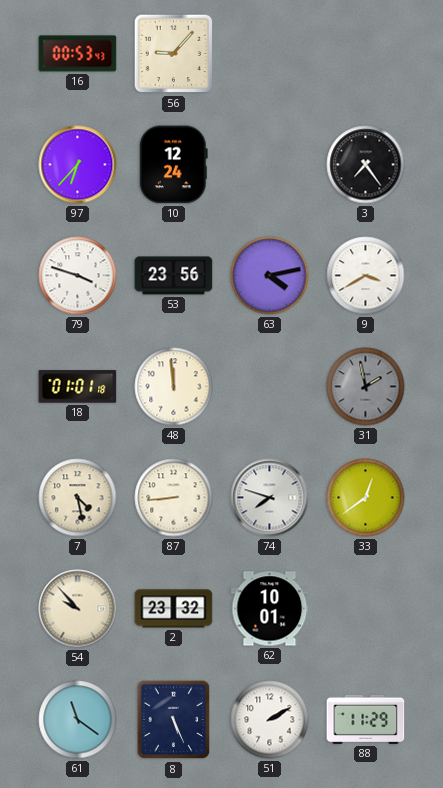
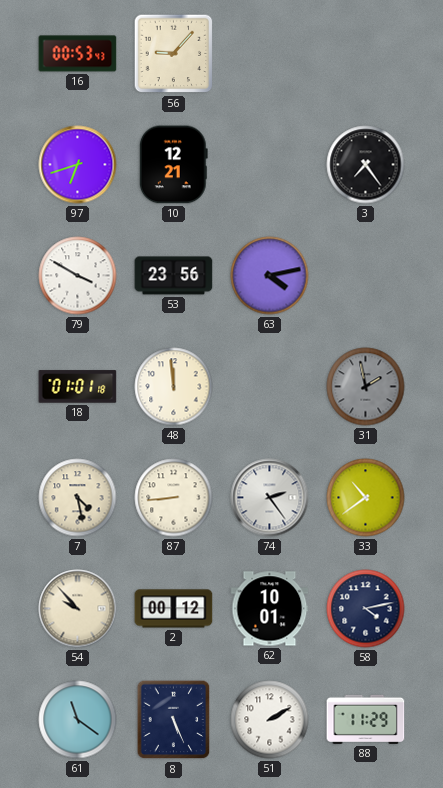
97: 6:37 -> 6:42 (78, 165)
10: 12:24 -> 12:21 (173, 165)
79: 3:48 -> 3:50 (78, 276)
9: 3:40 -> none (366, 276)
74: 7:48 -> 2:24 (270, 498)
33: 12:39 -> 10:39 (366, 498)
2: 23:32 -> 00:12 (174, 609)
58: none -> 4:13 (366, 609)
